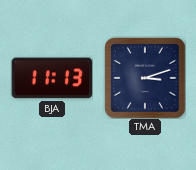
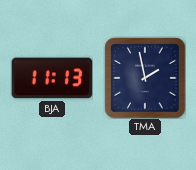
TMA: 3:12 -> 1:58 (145, 78)
